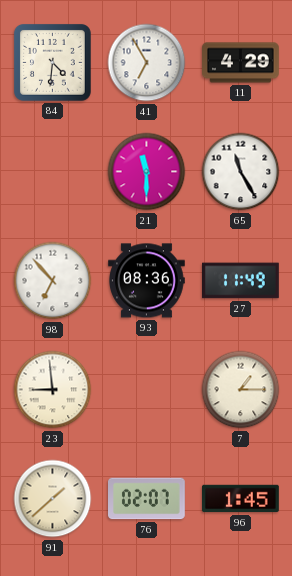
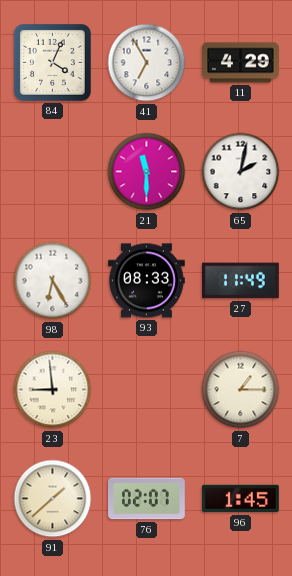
84: 4:31 -> 4:04 (52, 62)
65: 11:25 -> 2:02 (241, 172)
98: 6:53 -> 6:25 (53, 281)
93: 08:36 -> 08:33 (147, 281)
